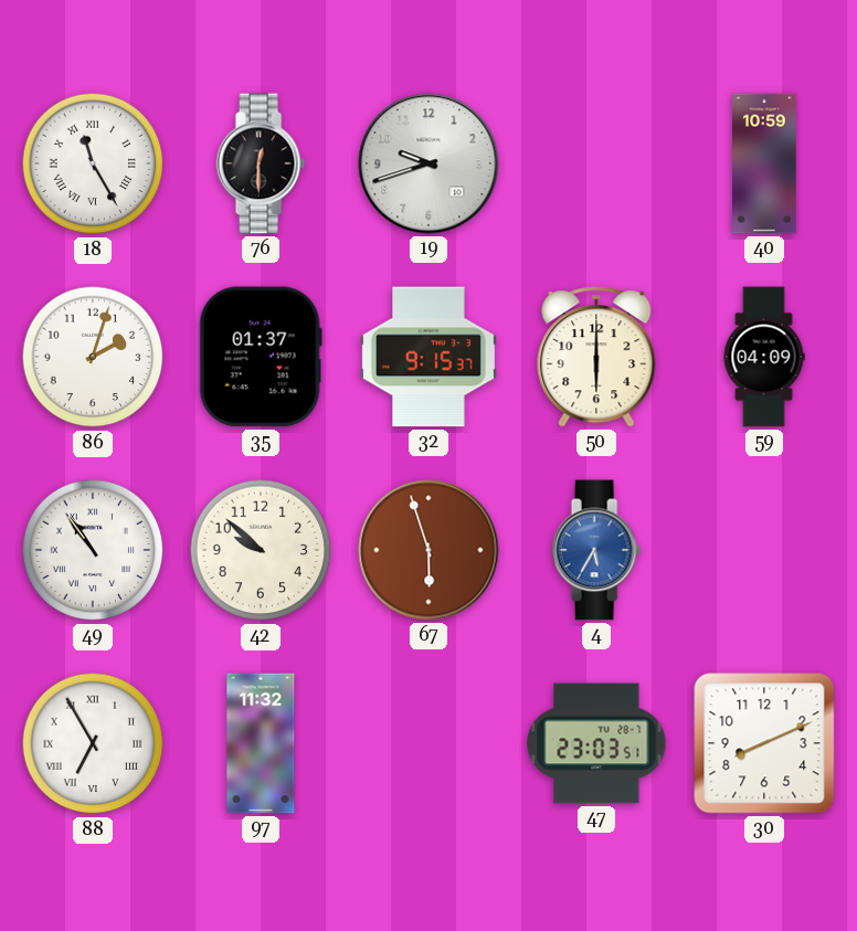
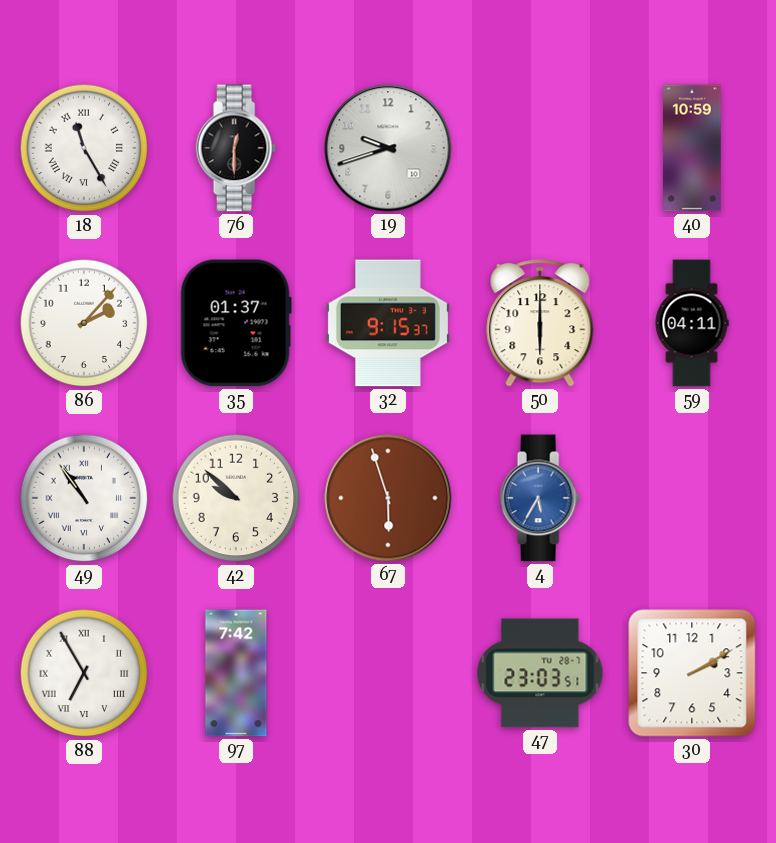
86: 2:03 -> 2:07 (84, 323)
59: 04:09 -> 04:11 (692, 323)
97: 11:32 -> 7:42 (236, 673)
30: 8:11 -> 2:10 (692, 673)
